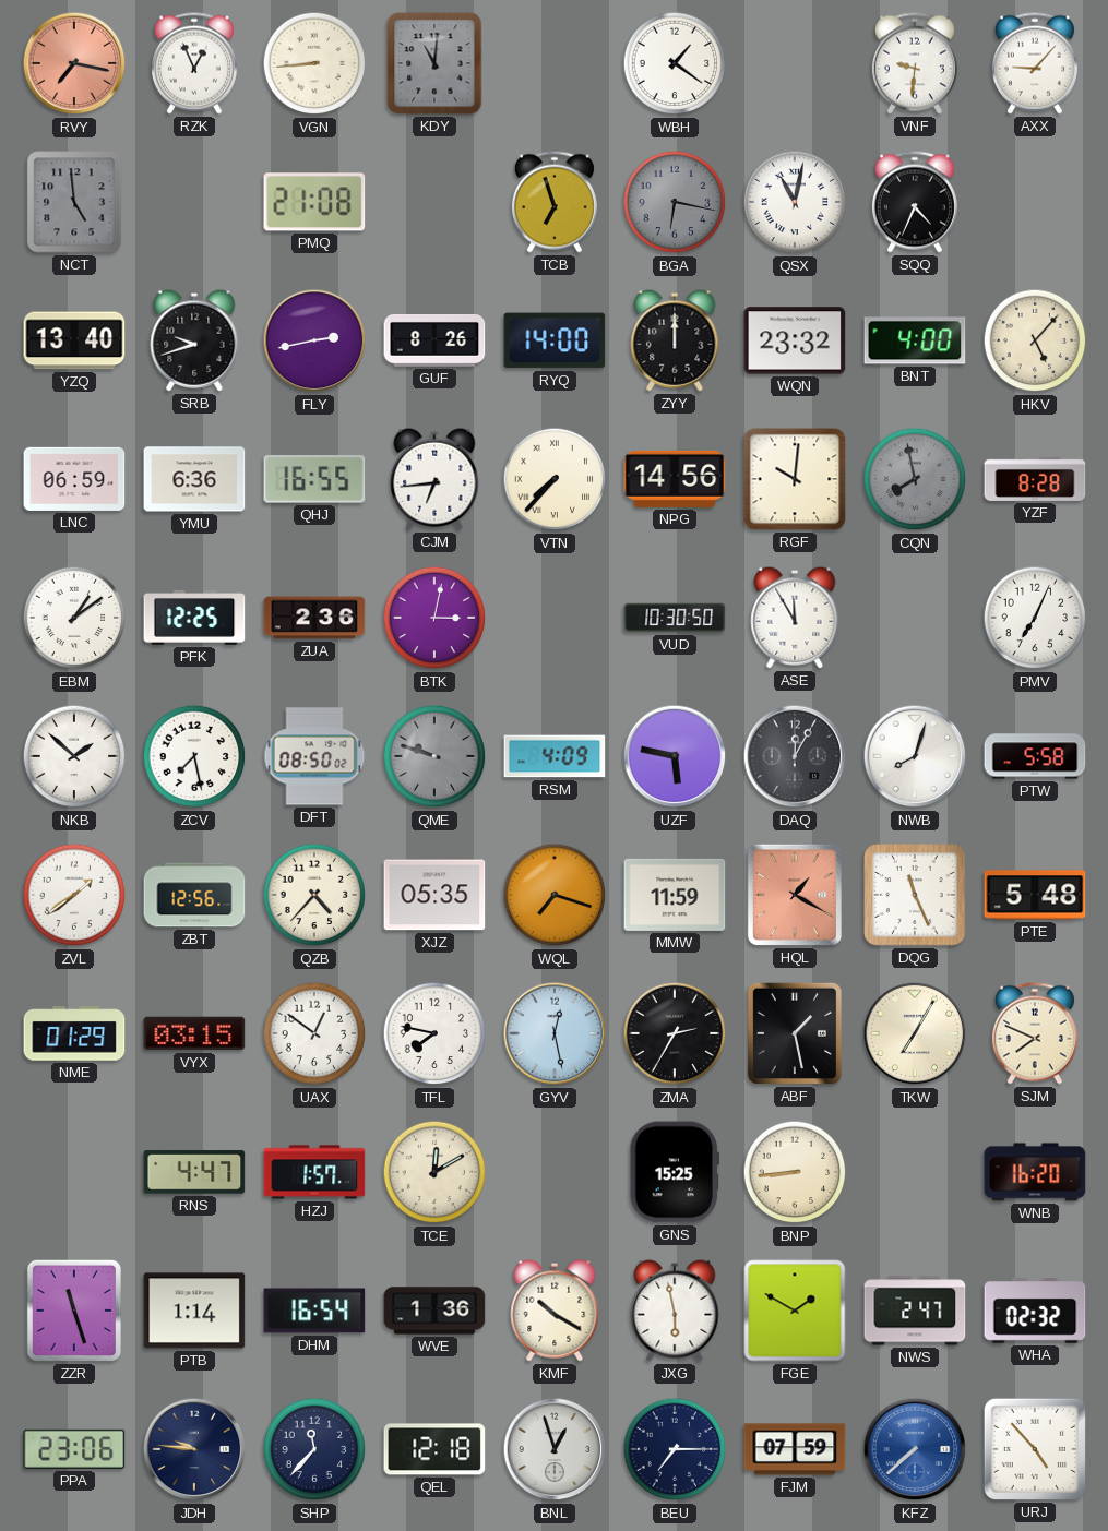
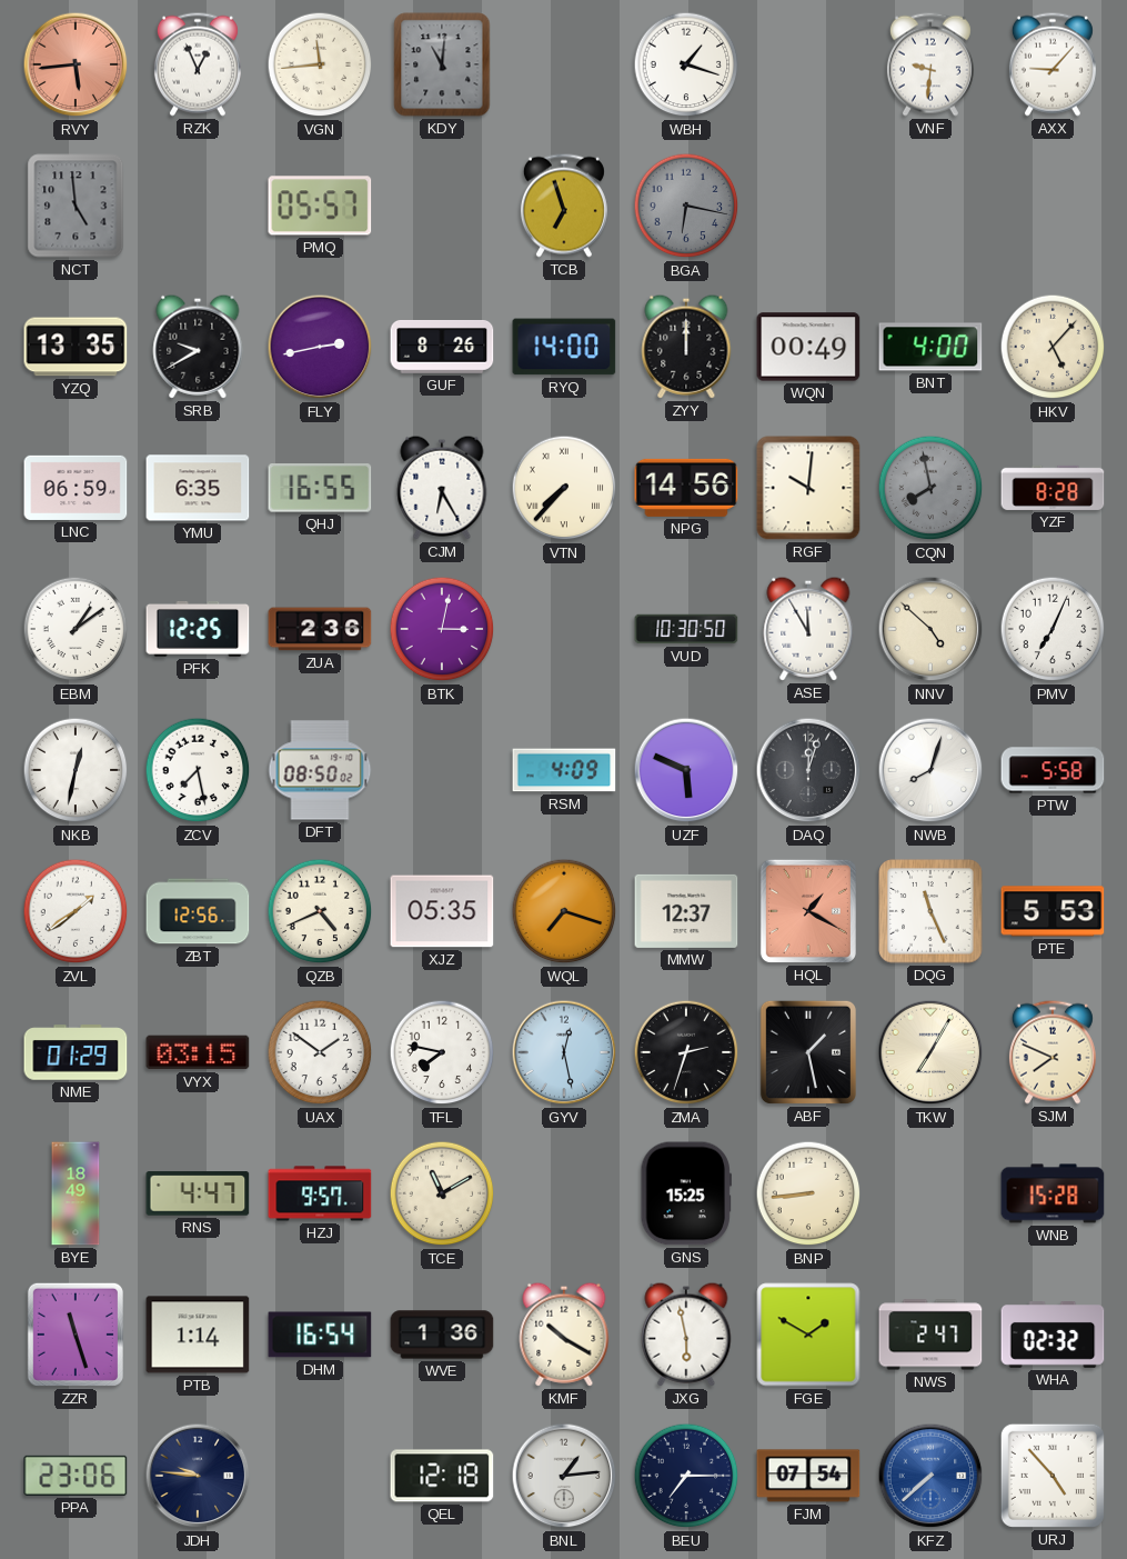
RVY: 7:17 -> 5:44 (76, 64)
VGN: 8:44 -> 11:44 (320, 64)
WBH: 1:21 -> 1:18 (686, 64)
PMQ: 21:08 -> 05:57 (320, 206)
QSX: 11:02 -> none (795, 202)
SQQ: 4:34 -> none (915, 202)
YZQ: 13:40 -> 13:35 (76, 347)
SRB: 9:42 -> 9:40 (198, 347)
WQN: 23:32 -> 00:49 (808, 347)
YMU: 6:36 -> 6:35 (198, 488)
CJM: 6:44 -> 6:25 (442, 488)
NNV: none -> 4:52 (930, 629)
NKB: 1:52 -> 12:32 (76, 770)
QME: 9:48 -> none (434, 756)
UZF: 5:47 -> 5:49 (686, 770)
DAQ: 12:05 -> 12:03 (808, 770)
QZB: 4:37 -> 4:41 (320, 911)
MMW: 11:59 -> 12:37 (686, 911)
PTE: 5:48 -> 5:53 (1053, 911)
UAX: 12:51 -> 1:51 (320, 1052)
ZMA: 2:35 -> 2:33 (686, 1052)
BYE: none -> 18:49 (76, 1193)
HZJ: 1:57 -> 9:57 (320, 1193)
TCE: 12:10 -> 11:10 (442, 1193)
WNB: 16:20 -> 15:28 (1053, 1193)
SHP: 11:37 -> none (314, 1449)
BNL: 12:57 -> 1:14 (564, 1476)
FJM: 07:59 -> 07:54 (808, 1476)
